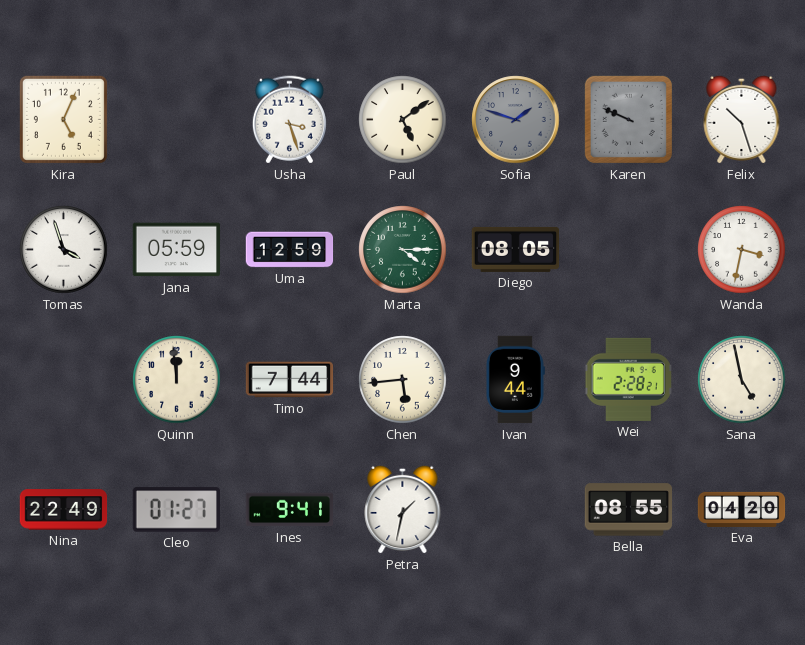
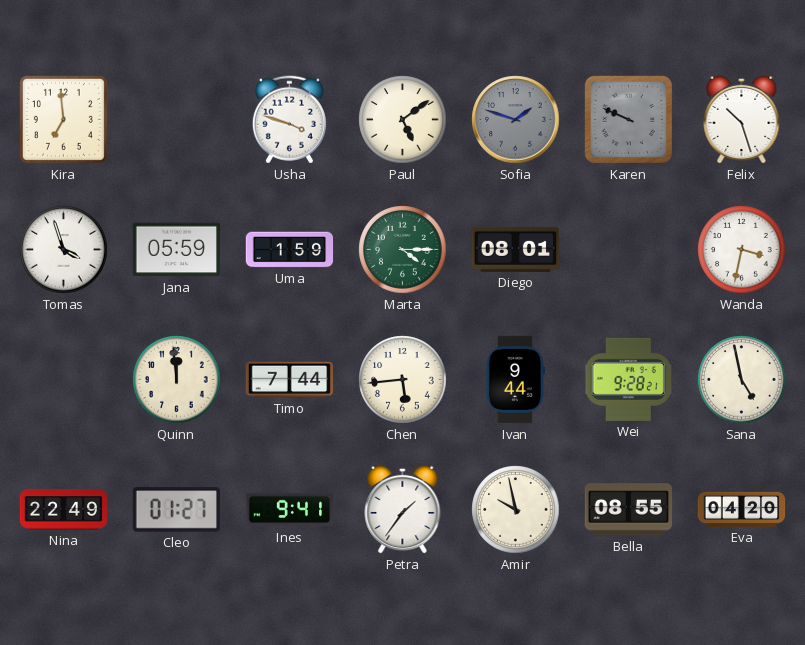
Kira: 5:04 -> 6:59 (63, 119)
Usha: 3:27 -> 3:48 (289, 120)
Uma: 12:59 -> 1:59 (290, 250)
Diego: 08:05 -> 08:01 (516, 249)
Wei: 2:28 -> 9:28 (629, 379)
Petra: 1:32 -> 1:36 (403, 509)
Amir: none -> 9:58 (516, 510)
